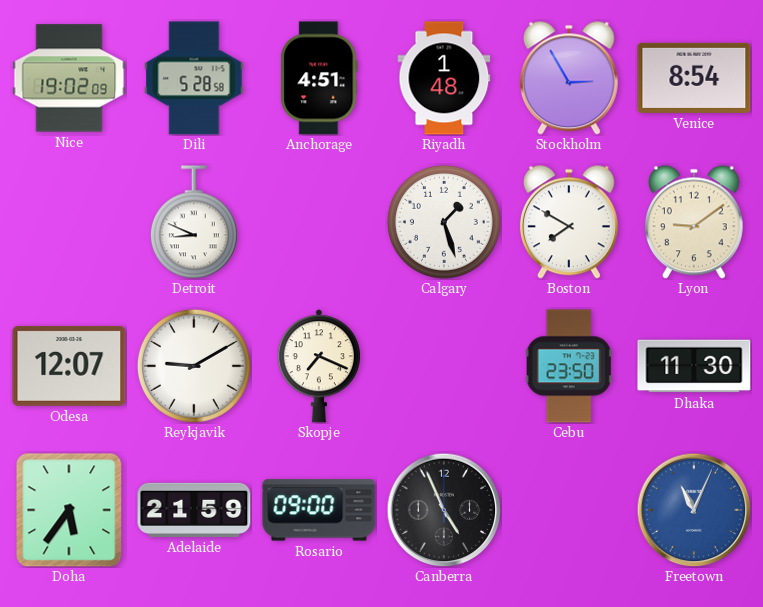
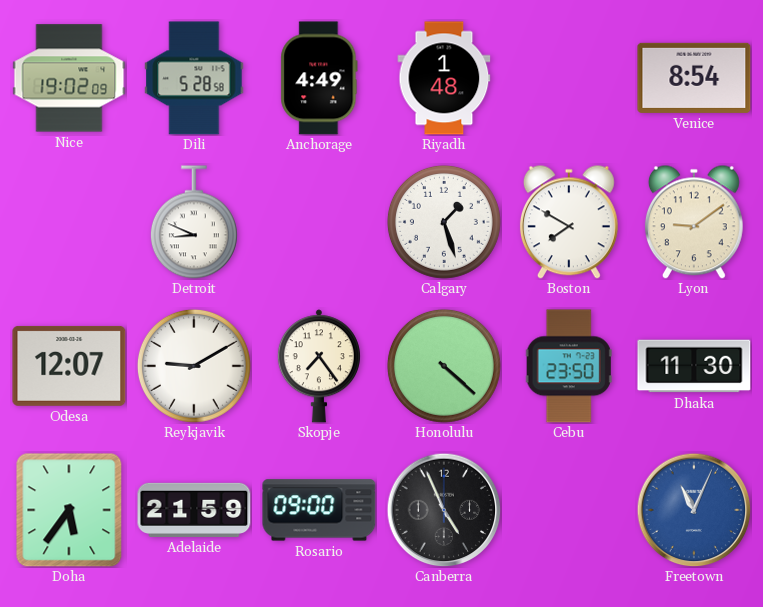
Anchorage: 4:51 -> 4:49 (319, 78)
Stockholm: 2:55 -> none (569, 78)
Skopje: 7:19 -> 7:24 (319, 366)
Honolulu: none -> 4:22 (444, 366)
